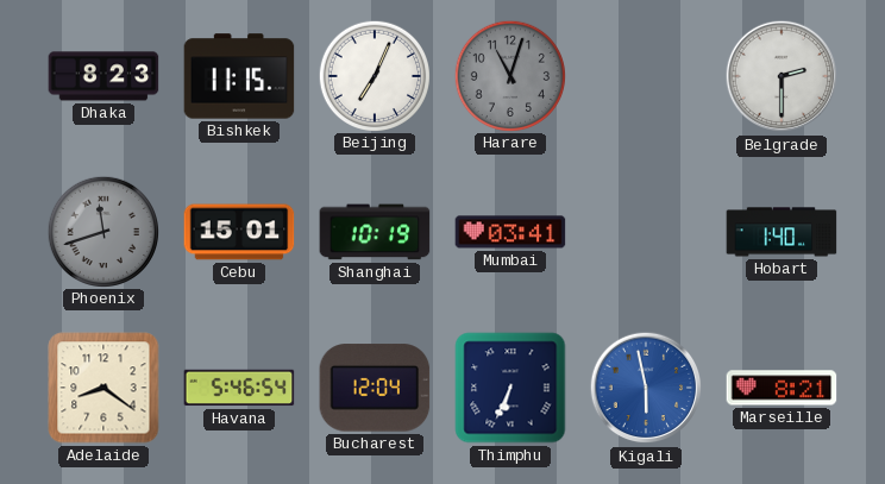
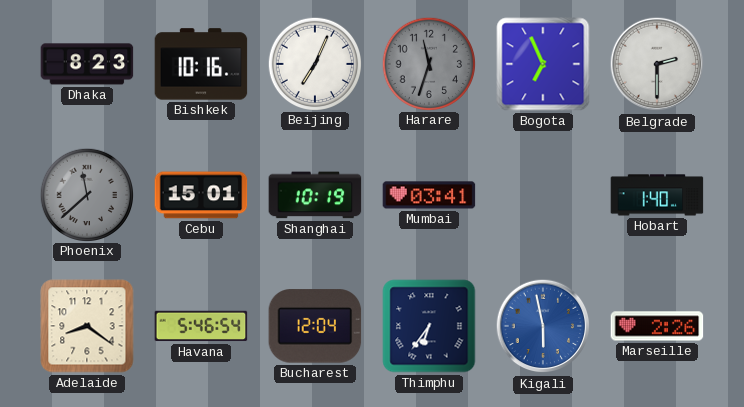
Bishkek: 11:15 -> 10:16 (201, 64)
Harare: 11:03 -> 11:33 (428, 63)
Bogota: none -> 6:56 (543, 64)
Phoenix: 11:42 -> 11:38 (86, 194)
Thimphu: 6:34 -> 6:36 (429, 326)
Marseille: 8:21 -> 2:26 (657, 326)
